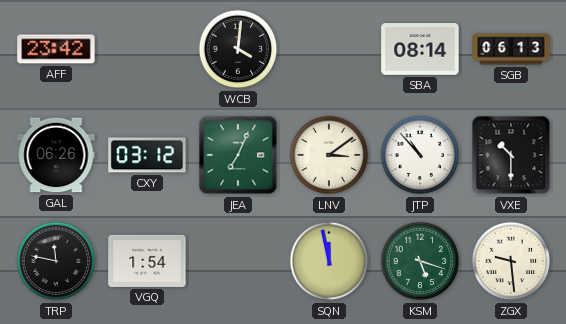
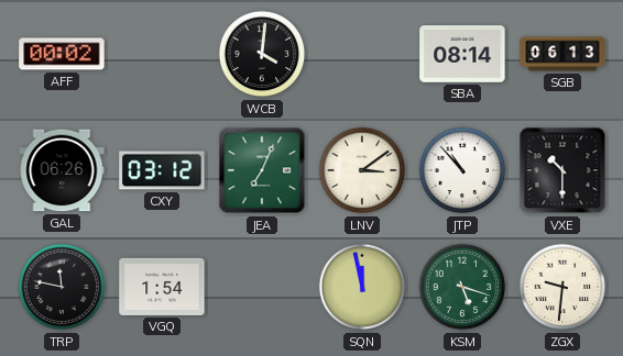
AFF: 23:42 -> 00:02 (62, 54)
ZGX: 9:29 -> 9:31 (562, 287)
